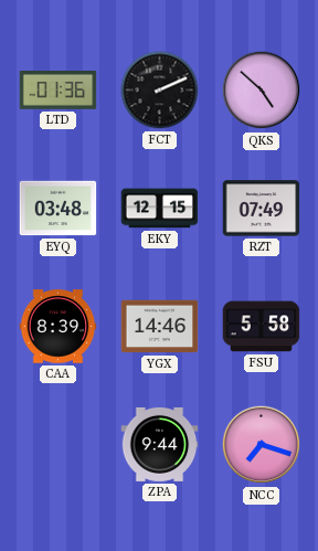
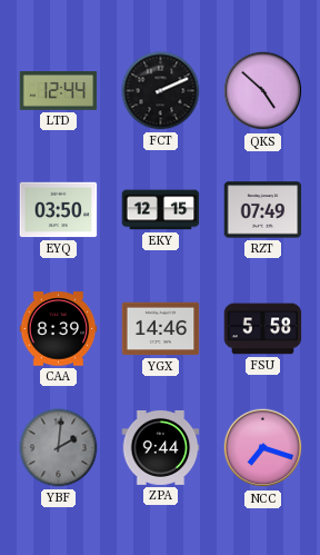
LTD: 01:36 -> 12:44 (59, 91)
EYQ: 03:48 -> 03:50 (59, 210)
YBF: none -> 2:01 (59, 448)
